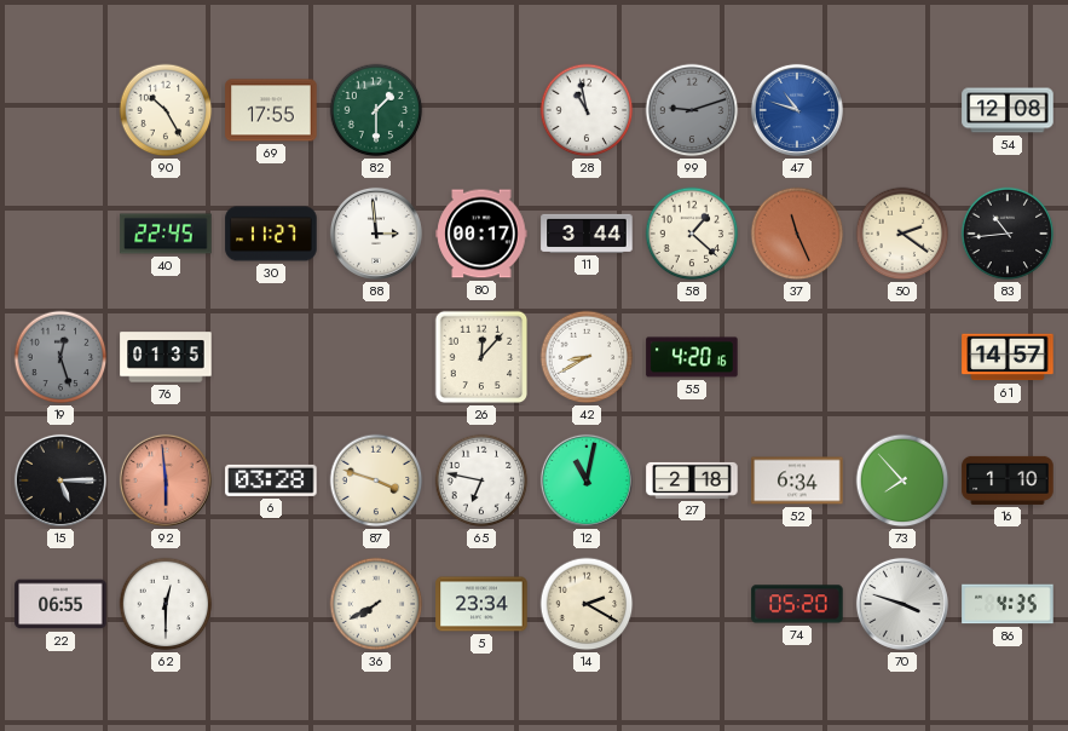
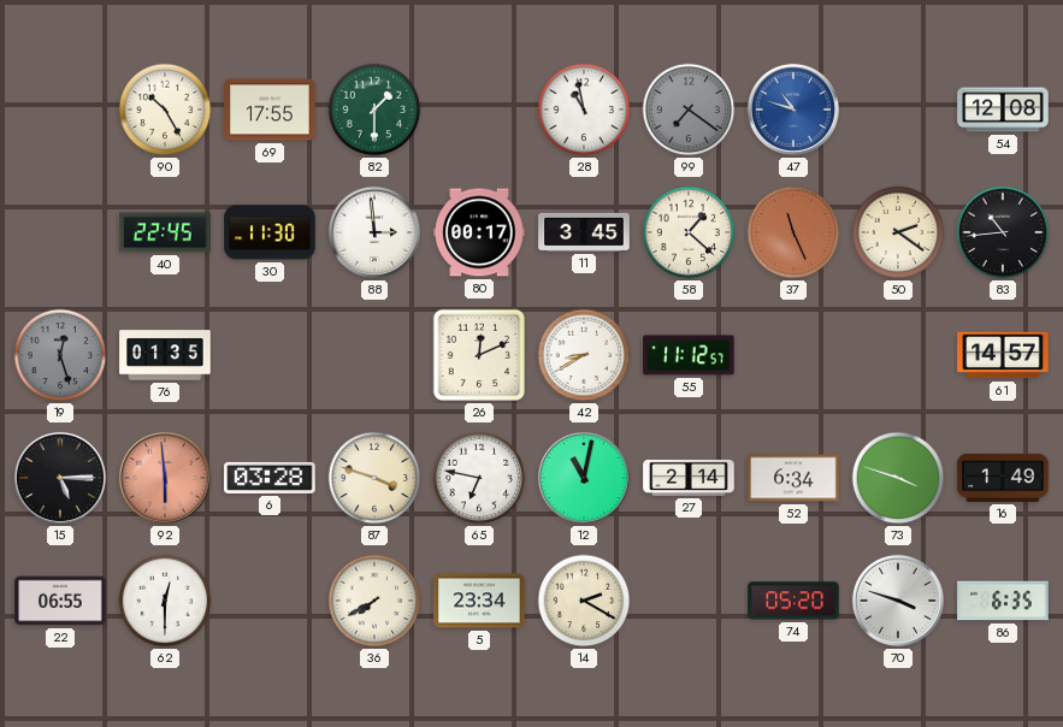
99: 9:12 -> 7:21 (689, 110)
30: 11:27 -> 11:30 (270, 232)
11: 3:44 -> 3:45 (584, 232)
26: 12:07 -> 12:11 (479, 355)
55: 4:20 -> 11:12 (689, 355)
27: 2:18 -> 2:14 (689, 478)
73: 7:53 -> 3:48 (898, 478)
16: 1:10 -> 1:49 (1003, 478)
86: 4:35 -> 6:35 (1003, 601)
